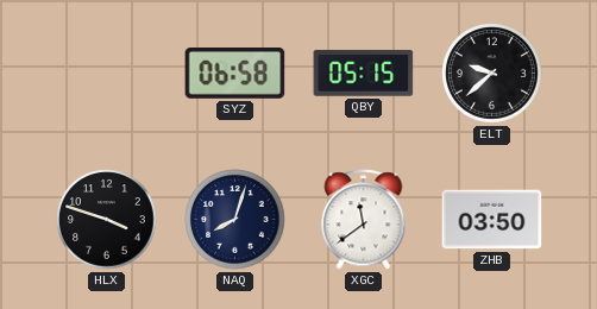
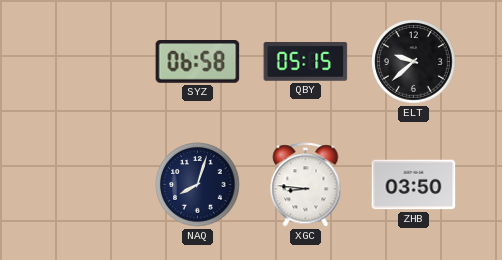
HLX: 3:48 -> none (107, 220)
XGC: 11:39 -> 8:46 (306, 185)
